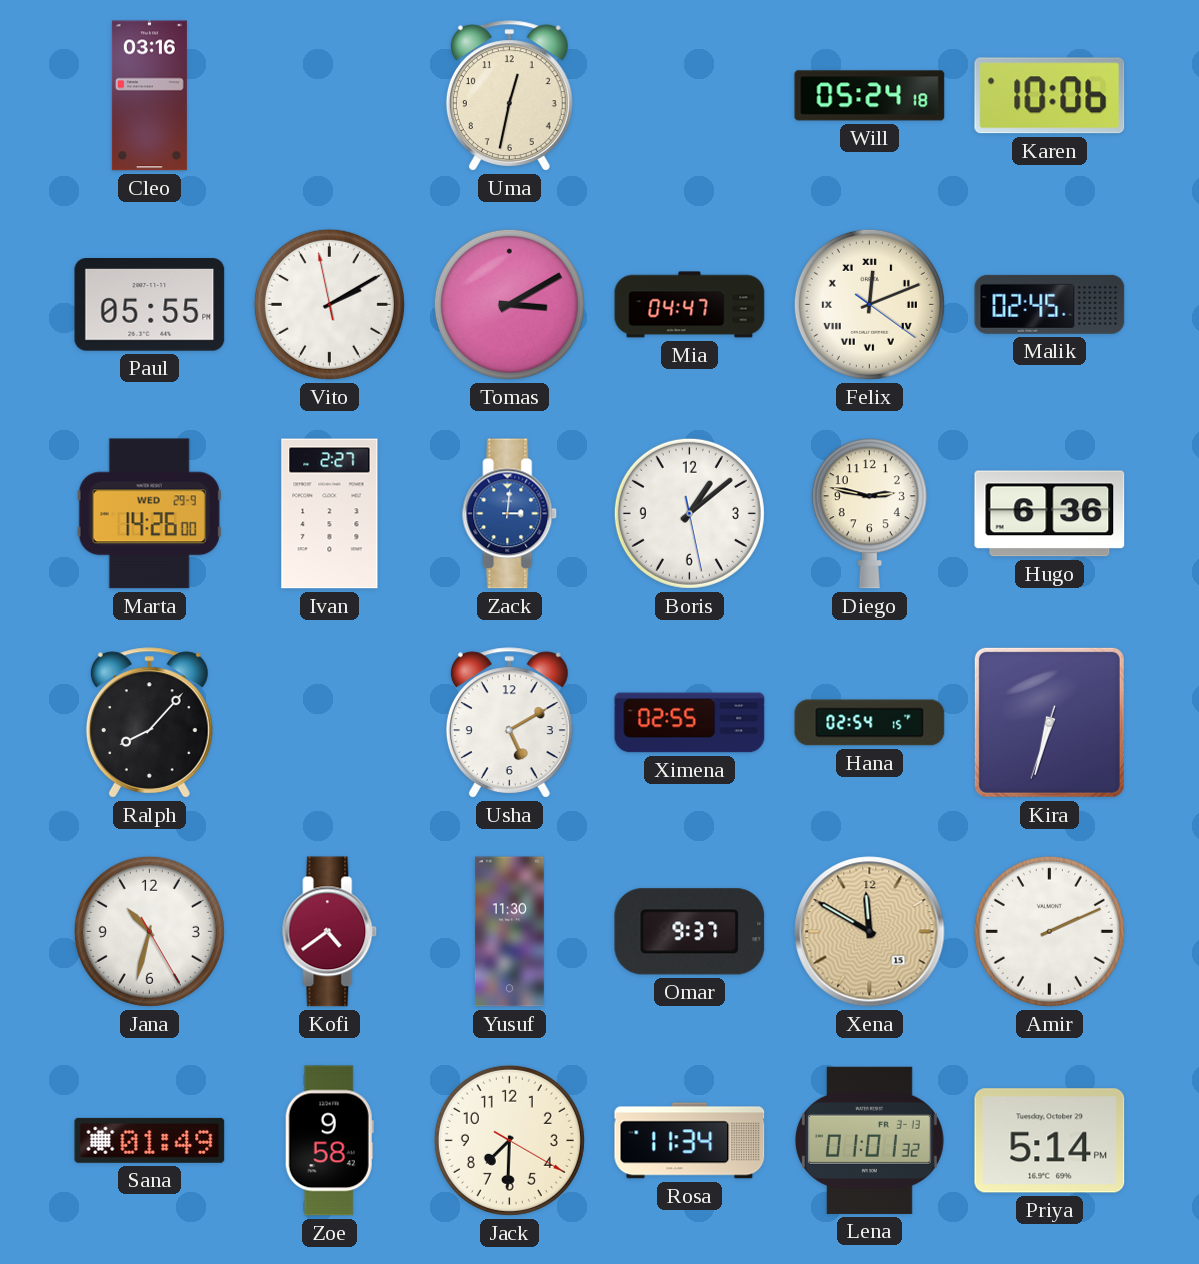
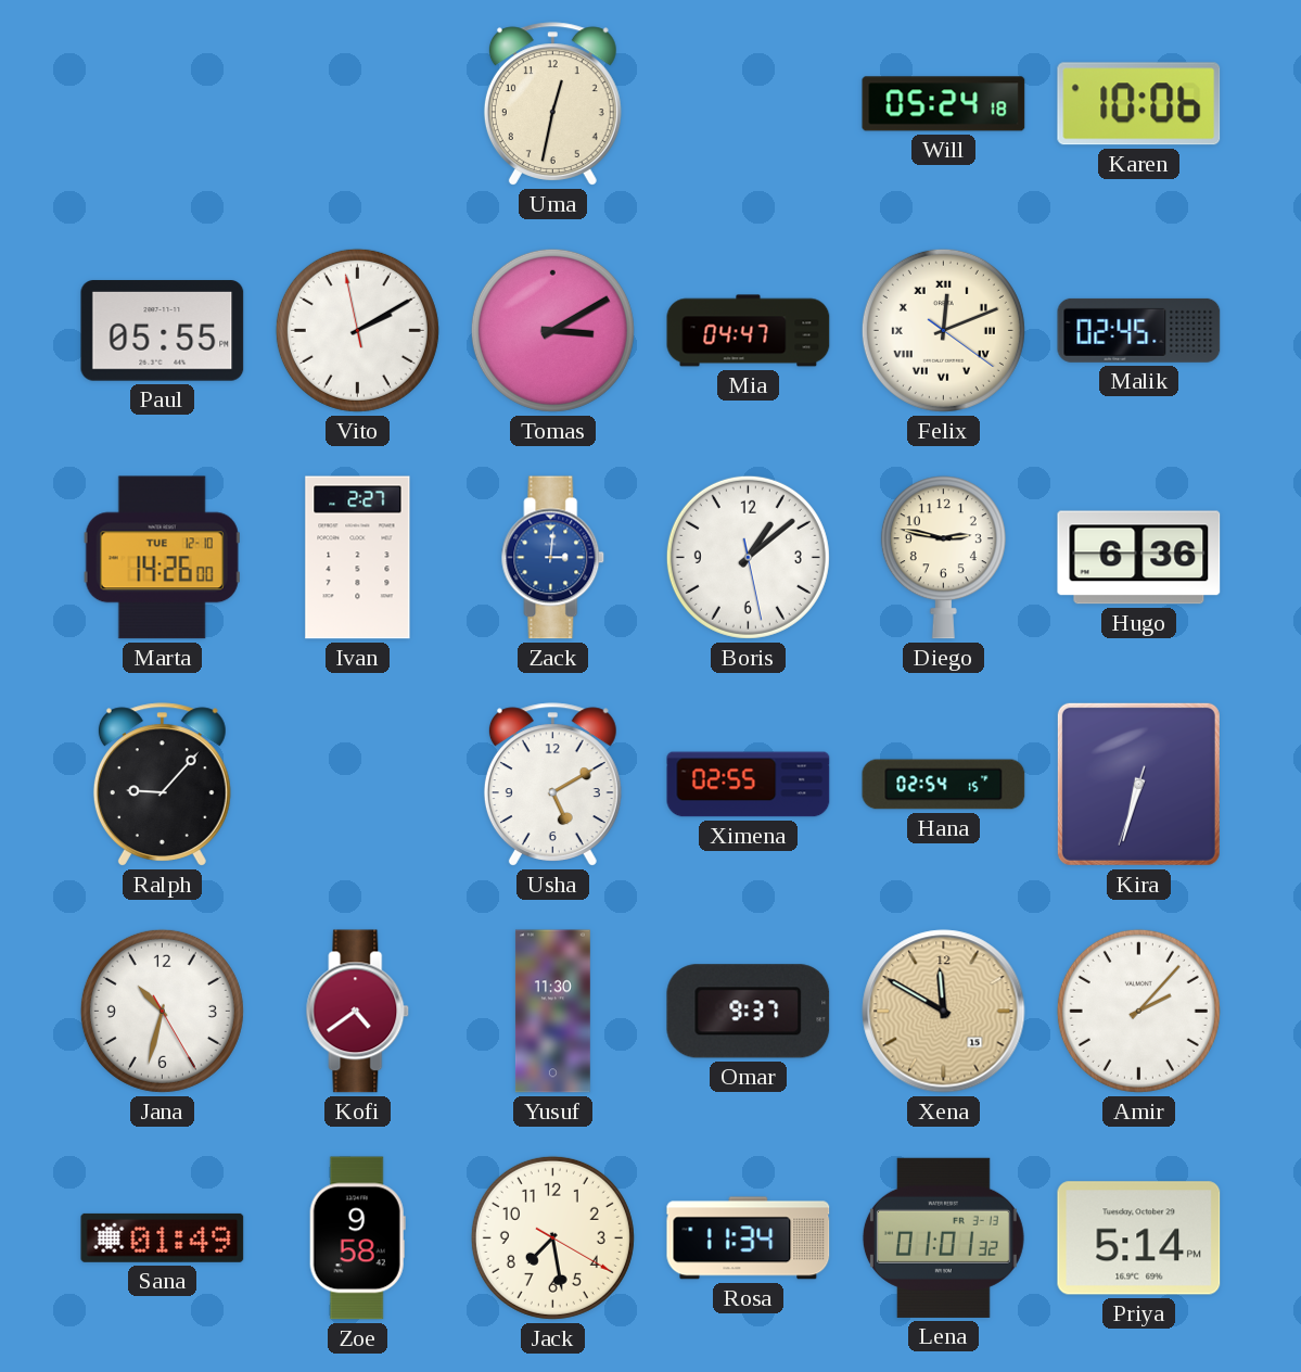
Cleo: 03:16 -> none (149, 96)
Marta date: WED 29-9 -> TUE 12-10 (162, 558)
Ralph: 8:07 -> 9:07 (162, 785)
Amir: 2:11 -> 2:07 (1138, 1011)
Jack: 7:30 -> 7:28 (552, 1237)
